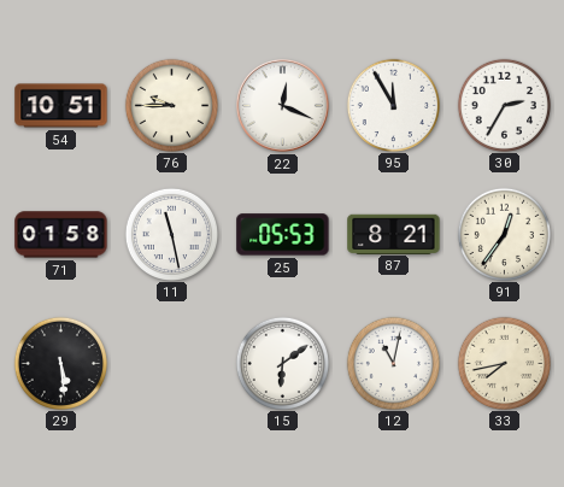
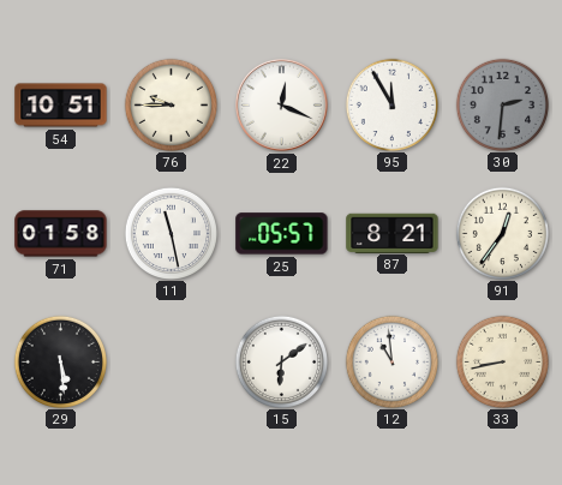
30: 2:35 -> 2:31 (502, 104)
30 dial: white -> grey (502, 104)
25: 05:53 -> 05:57 (282, 234)
12: 11:02 -> 10:59 (391, 361)
33: 7:43 -> 8:43 (502, 361)
